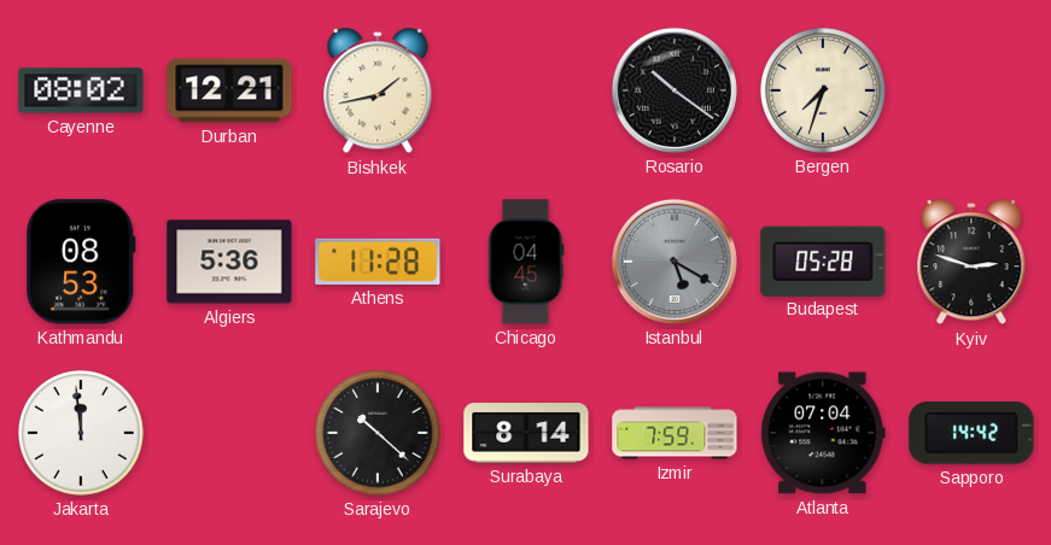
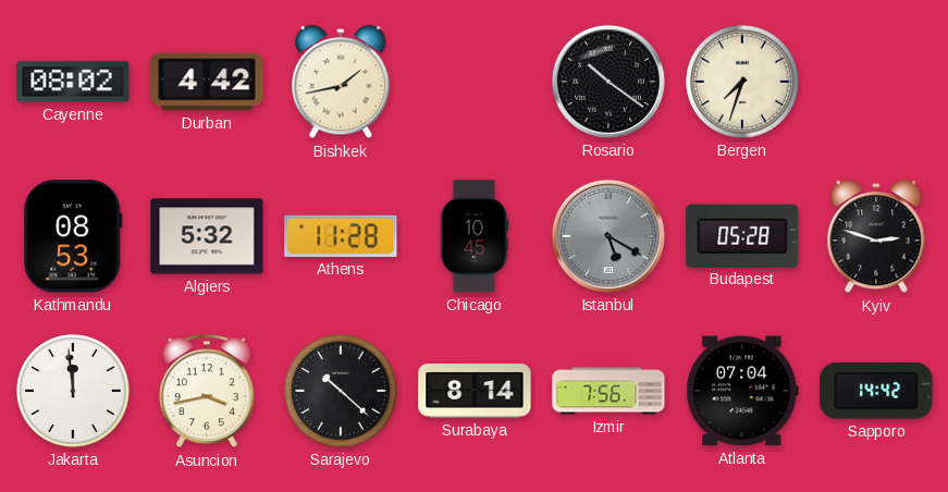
Durban: 12:21 -> 4:42 (207, 82)
Algiers: 5:36 -> 5:32 (207, 236)
Chicago: 04:45 -> 10:45 (475, 236)
Asuncion: none -> 3:43 (207, 391)
Izmir: 7:59 -> 7:56 (608, 391)
